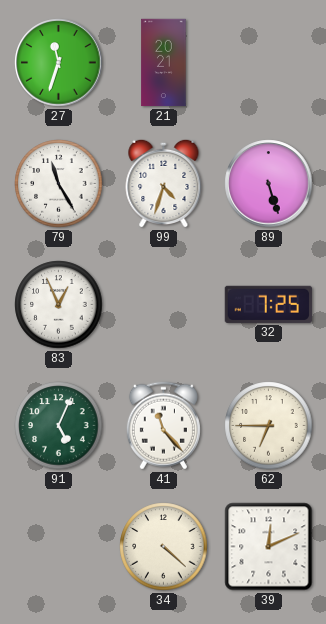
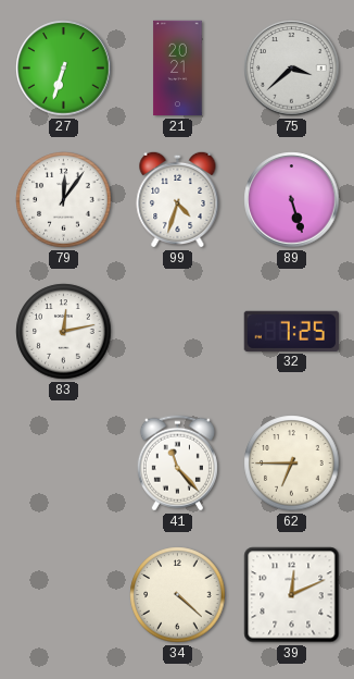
27: 11:33 -> 6:33 (64, 69)
75: none -> 3:38 (292, 69)
79: 11:25 -> 12:06 (64, 200)
83: 12:56 -> 12:13 (64, 332)
91: 5:04 -> none (59, 426)
